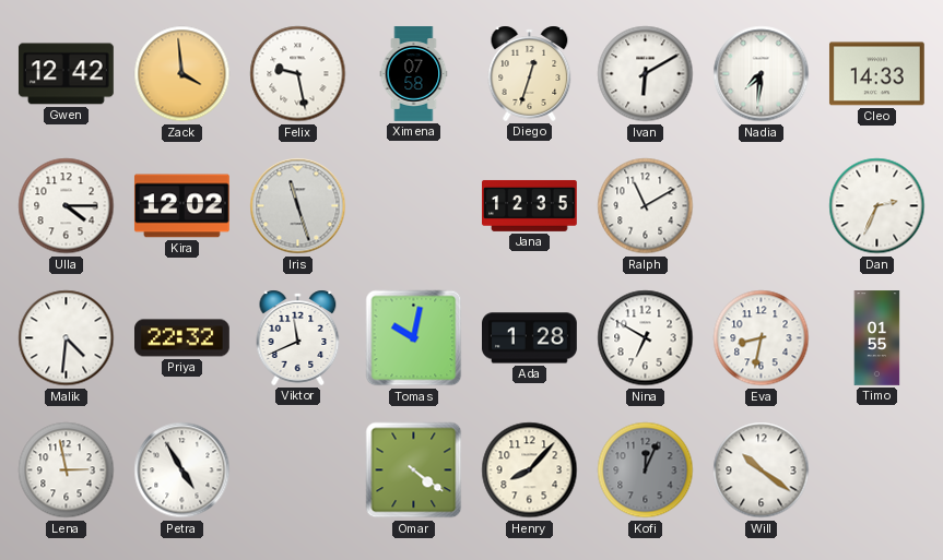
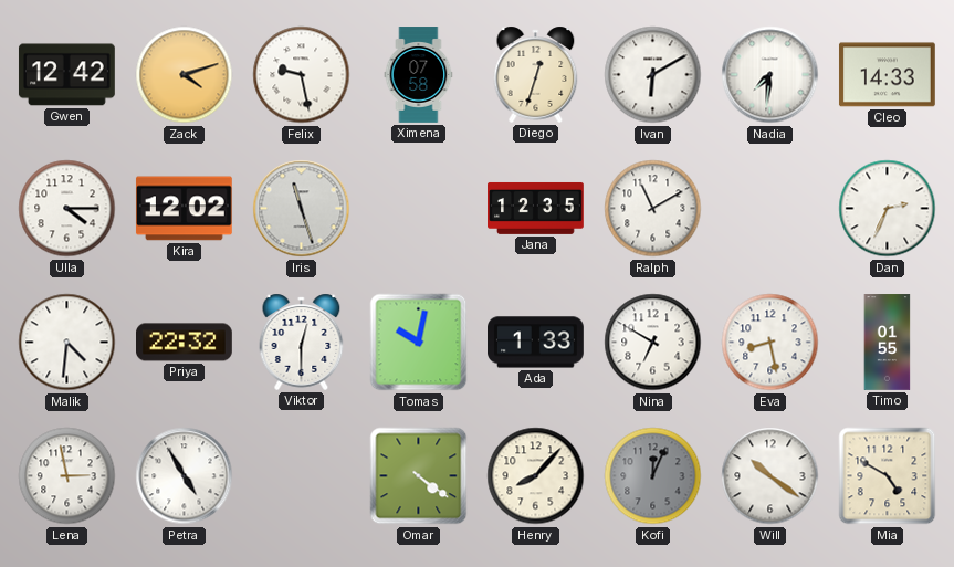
Zack: 3:59 -> 4:12 (185, 75)
Viktor: 11:41 -> 12:30 (302, 342)
Ada: 1:28 -> 1:33 (536, 343)
Eva: 8:32 -> 8:28 (770, 343)
Mia: none -> 4:50 (888, 476)
